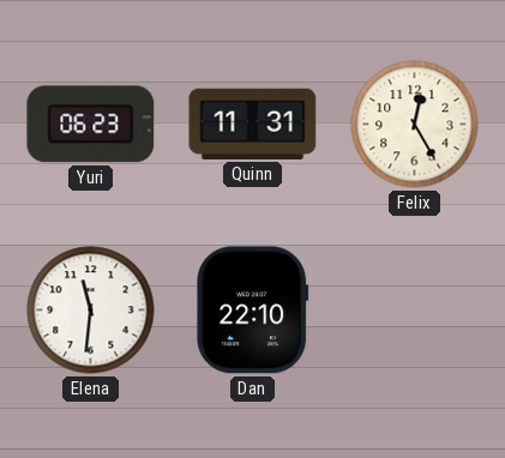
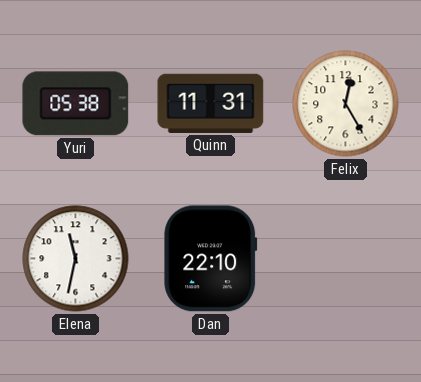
Yuri: 06:23 -> 05:38 (76, 104)
Elena: 11:31 -> 11:32 (76, 259)
